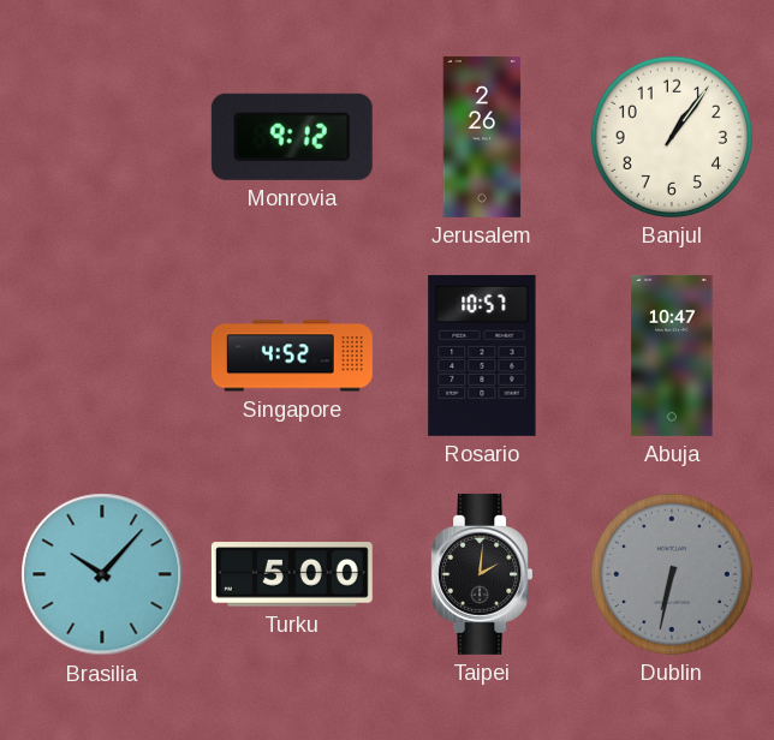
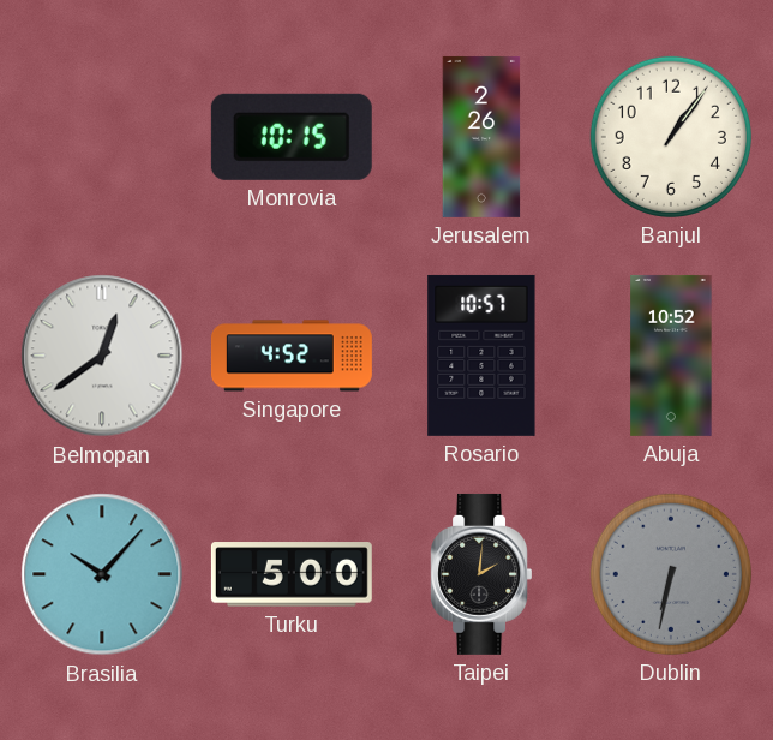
Monrovia: 9:12 -> 10:15 (292, 137)
Belmopan: none -> 12:39 (102, 356)
Abuja: 10:47 -> 10:52 (671, 356)
